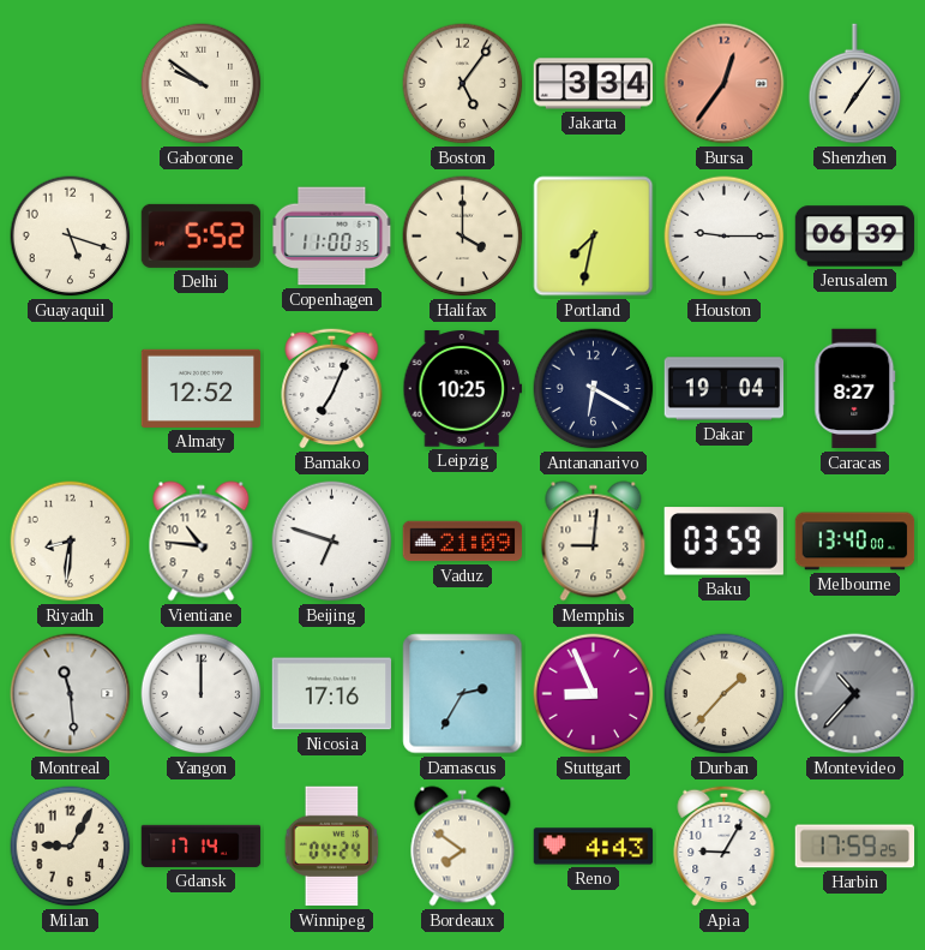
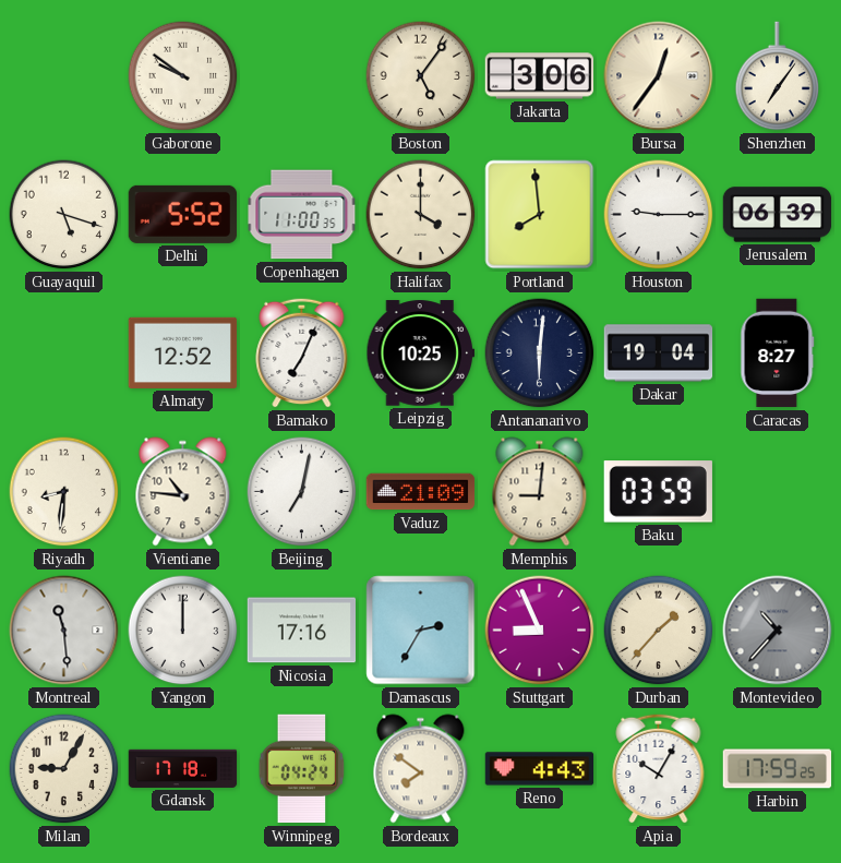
Jakarta: 3:34 -> 3:06 (540, 76)
Bursa dial: salmon -> cream (659, 76)
Portland: 7:32 -> 7:59 (540, 215)
Antananarivo: 6:20 -> 6:01 (540, 353)
Beijing: 6:48 -> 7:02 (302, 492)
Melbourne: 13:40 -> none (855, 542)
Gdansk: 17:14 -> 17:18 (183, 768)
Apia: 9:05 -> 10:05 (659, 768)
